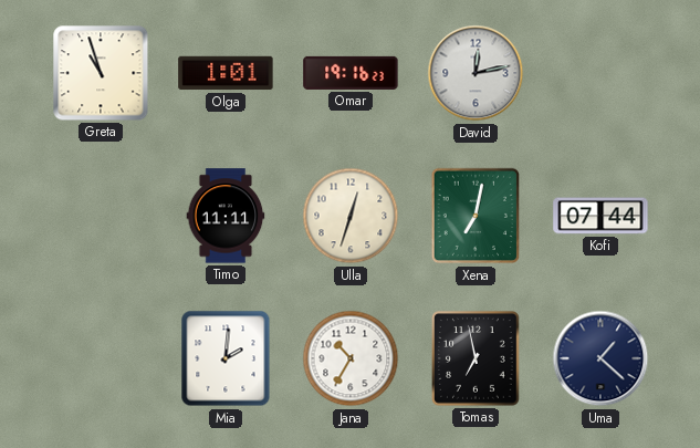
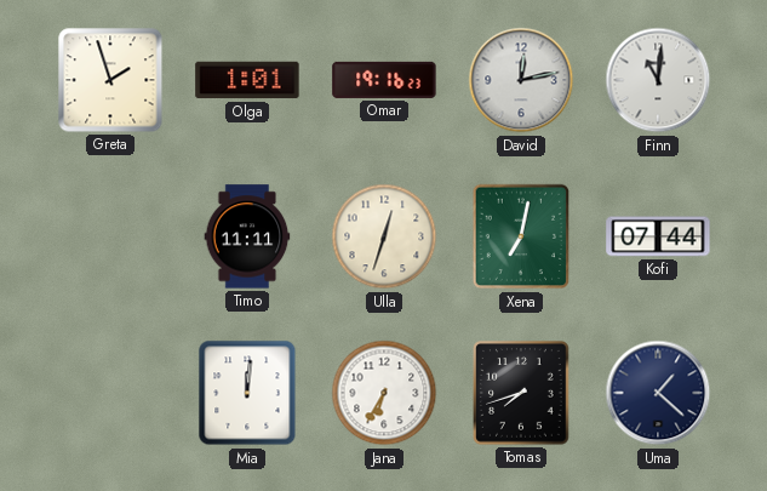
Greta: 10:57 -> 1:57 (110, 80)
Finn: none -> 11:01 (658, 80)
Mia: 2:01 -> 12:01 (247, 393)
Jana: 10:35 -> 6:35 (384, 393)
Tomas: 6:58 -> 7:42 (522, 393)
